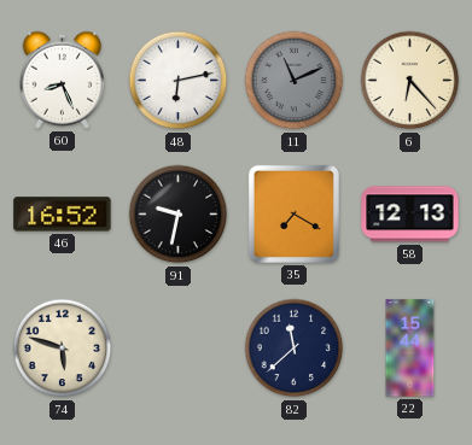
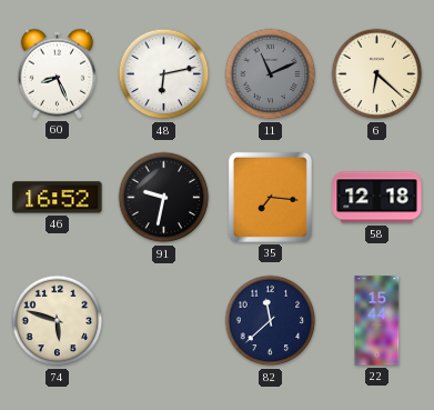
6: 6:23 -> 6:22 (377, 74)
35: 7:20 -> 7:16 (270, 197)
58: 12:13 -> 12:18 (377, 198)
